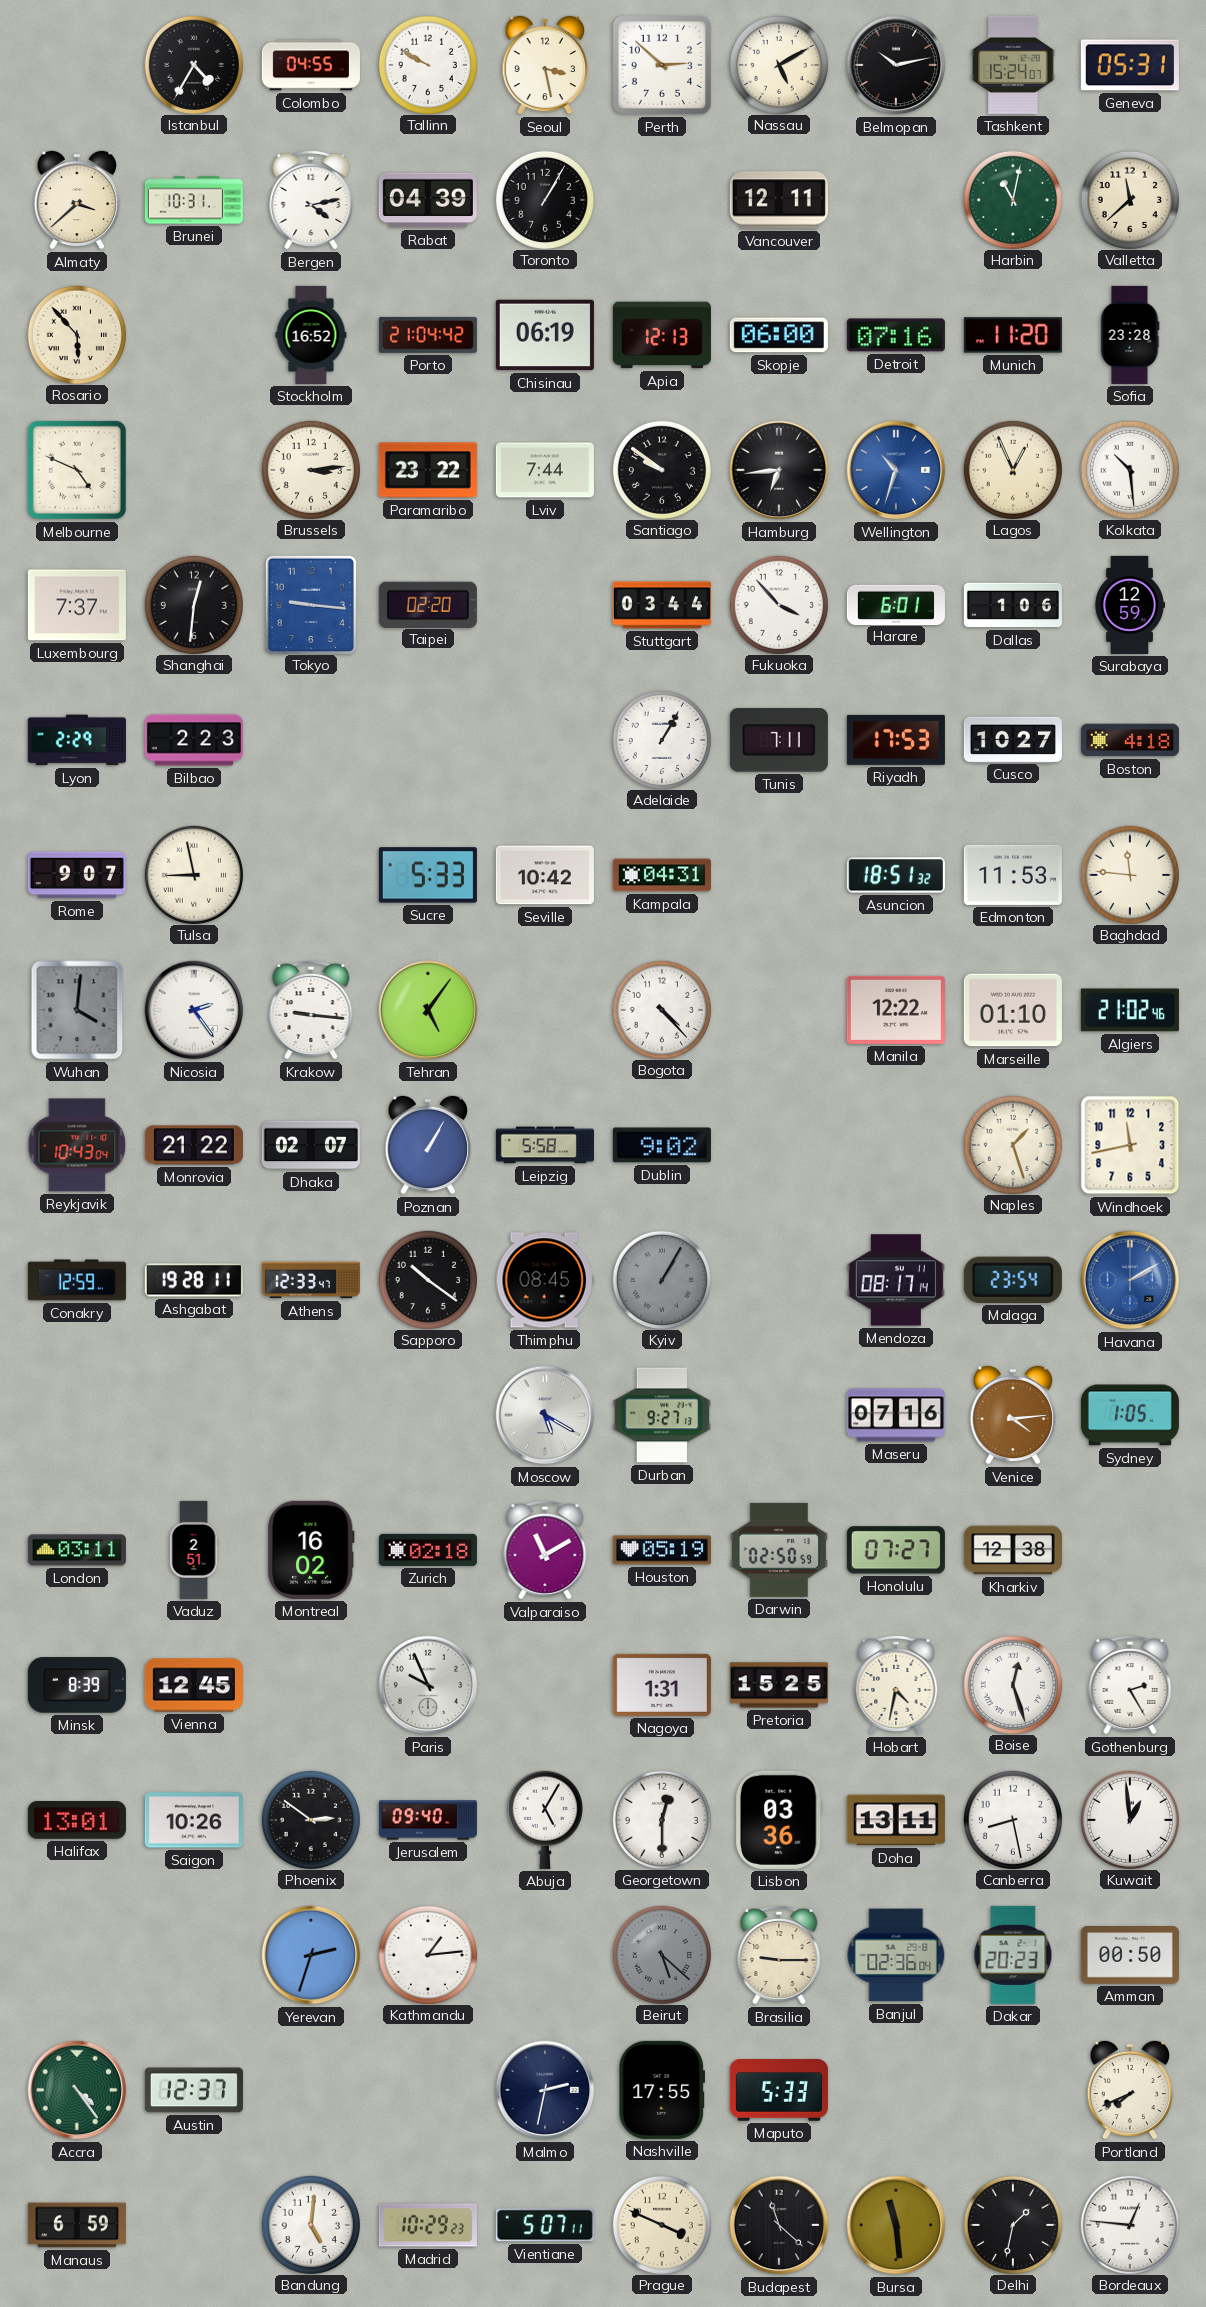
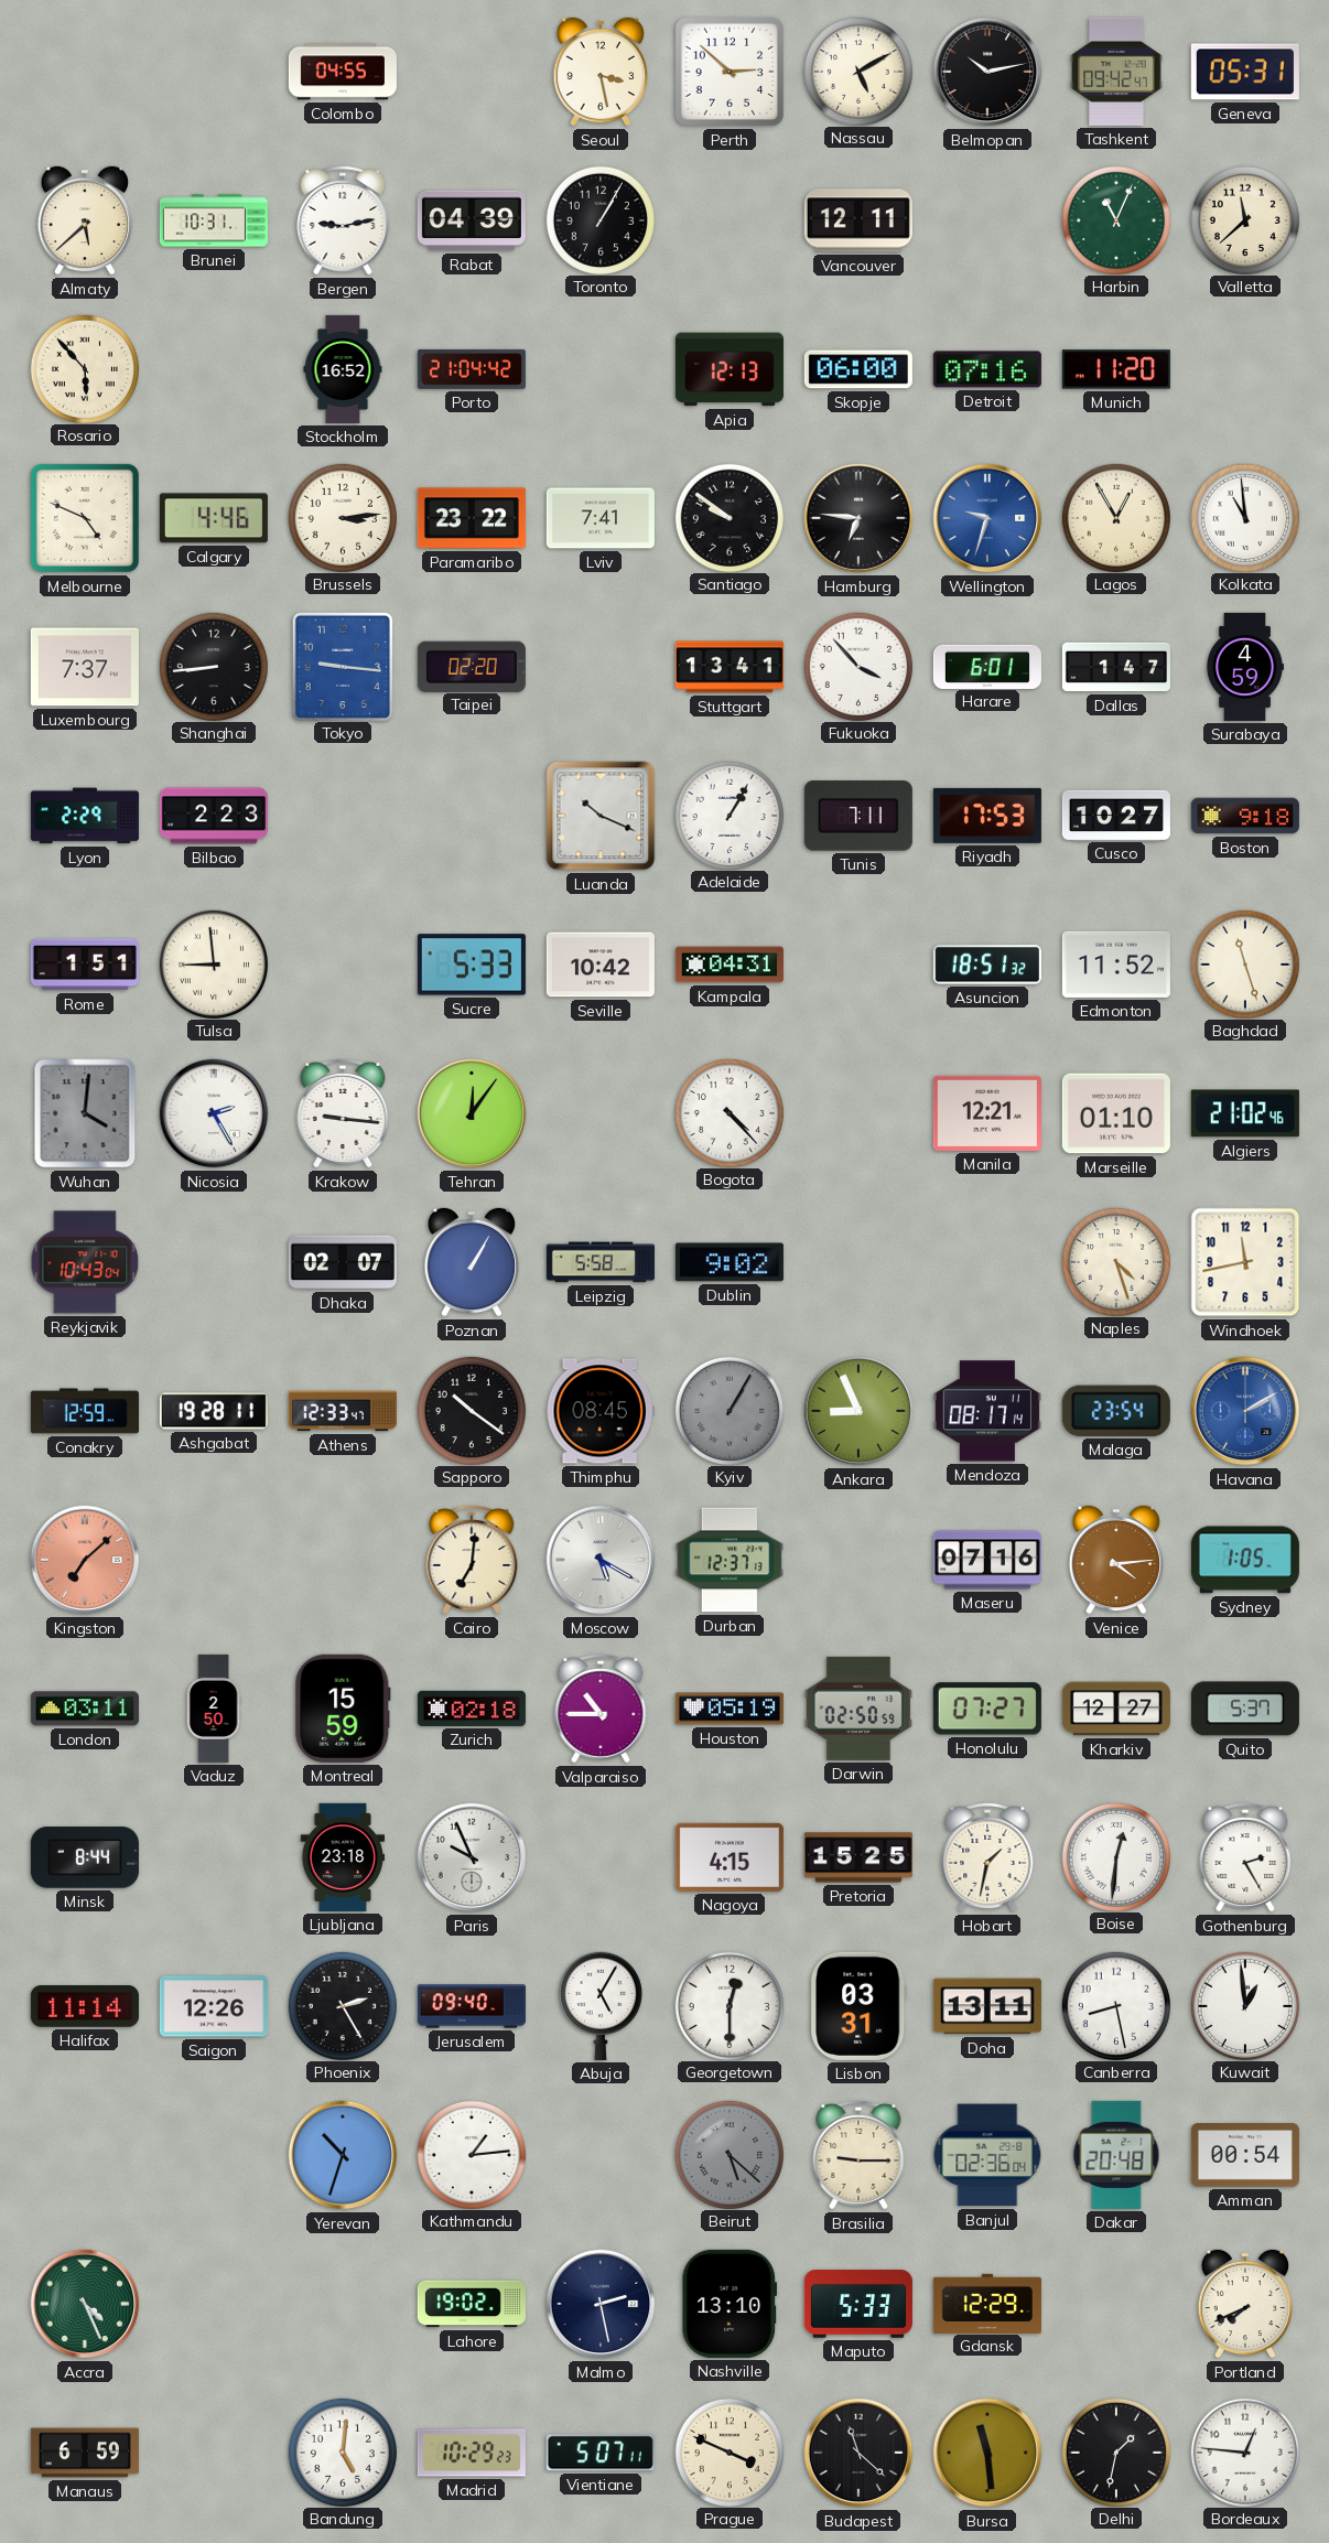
Istanbul: 4:35 -> none (193, 64)
Tallinn: 9:50 -> none (427, 64)
Tashkent: 15:24 -> 09:42 (1116, 72)
Almaty: 3:38 -> 5:38 (85, 220)
Bergen: 4:13 -> 9:13 (343, 220)
Harbin: 11:02 -> 11:04 (1115, 219)
Chisinau: 06:19 -> none (545, 335)
Sofia: 23:28 -> none (1130, 335)
Calgary: none -> 4:46 (214, 518)
Lviv: 7:44 -> 7:41 (601, 518)
Hamburg: 6:44 -> 6:46 (858, 518)
Wellington: 10:33 -> 9:33 (987, 518)
Lagos: 12:56 -> 12:55 (1115, 517)
Kolkata: 10:29 -> 10:59 (1244, 517)
Shanghai: 12:31 -> 8:44 (213, 666)
Stuttgart: 03:44 -> 13:41 (730, 667)
Dallas: 1:06 -> 1:47 (1116, 667)
Surabaya: 12:59 -> 4:59 (1244, 667)
Luanda: none -> 10:19 (601, 816)
Boston: 4:18 -> 9:18 (1245, 816)
Rome: 9:07 -> 1:51 (85, 965)
Tulsa: 8:58 -> 8:59 (213, 963)
Edmonton: 11:53 -> 11:52 (1116, 965)
Baghdad: 11:46 -> 11:27 (1244, 963)
Nicosia: 2:24 -> 2:25 (214, 1113)
Tehran: 5:06 -> 12:06 (472, 1113)
Manila: 12:22 -> 12:21 (987, 1113)
Monrovia: 21:22 -> none (194, 1145)
Naples: 1:27 -> 4:27 (1115, 1261)
Ankara: none -> 8:56 (858, 1411)
Kingston: none -> 7:08 (85, 1560)
Cairo: none -> 7:01 (472, 1560)
Durban: 9:27 -> 12:37 (730, 1560)
Vaduz: 2:51 -> 2:50 (214, 1709)
Montreal: 16:02 -> 15:59 (343, 1709)
Valparaiso: 11:10 -> 10:45 (601, 1709)
Kharkiv: 12:38 -> 12:27 (1116, 1709)
Quito: none -> 5:37 (1245, 1709)
Minsk: 8:39 -> 8:44 (85, 1857)
Vienna: 12:45 -> none (194, 1685)
Ljubljana: none -> 23:18 (343, 1857)
Nagoya: 1:31 -> 4:15 (730, 1857)
Hobart: 4:32 -> 1:32 (987, 1857)
Boise: 12:27 -> 12:31 (1115, 1856)
Halifax: 13:01 -> 11:14 (85, 2006)
Saigon: 10:26 -> 12:26 (214, 2006)
Phoenix: 2:51 -> 2:25 (342, 2005)
Lisbon: 03:36 -> 03:31 (858, 2006)
Yerevan: 2:33 -> 10:33 (343, 2155)
Dakar: 20:23 -> 20:48 (1116, 2155)
Amman: 00:50 -> 00:54 (1245, 2156)
Accra: 4:24 -> 4:26 (85, 2304)
Austin: 12:37 -> none (194, 2090)
Lahore: none -> 19:02 (472, 2304)
Malmo: 2:32 -> 2:28 (601, 2304)
Nashville: 17:55 -> 13:10 (730, 2304)
Gdansk: none -> 12:29 (987, 2303)
